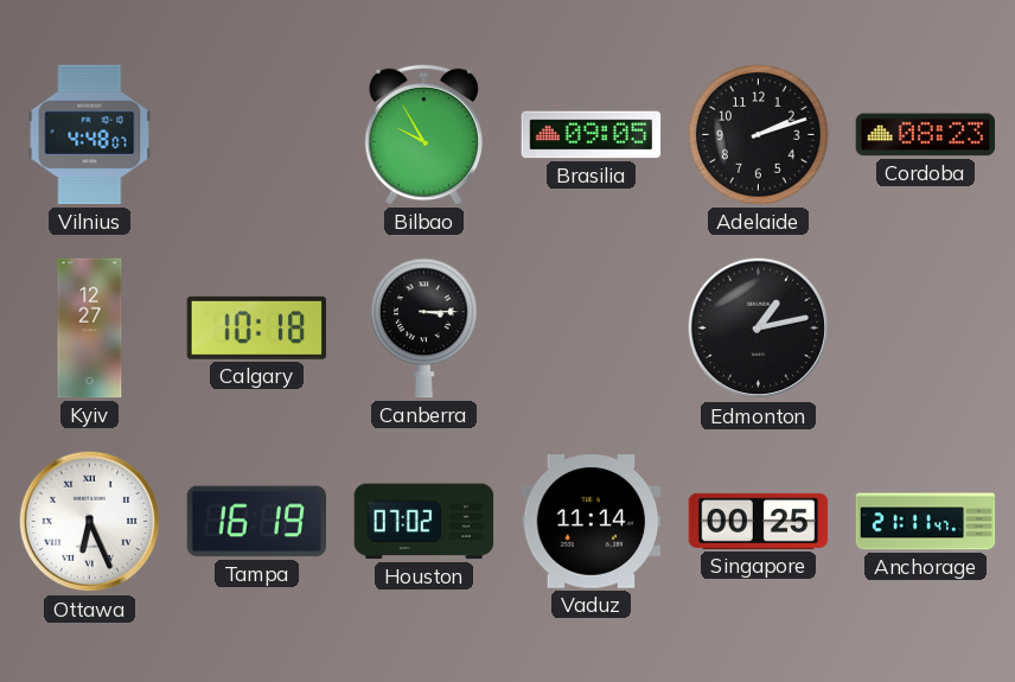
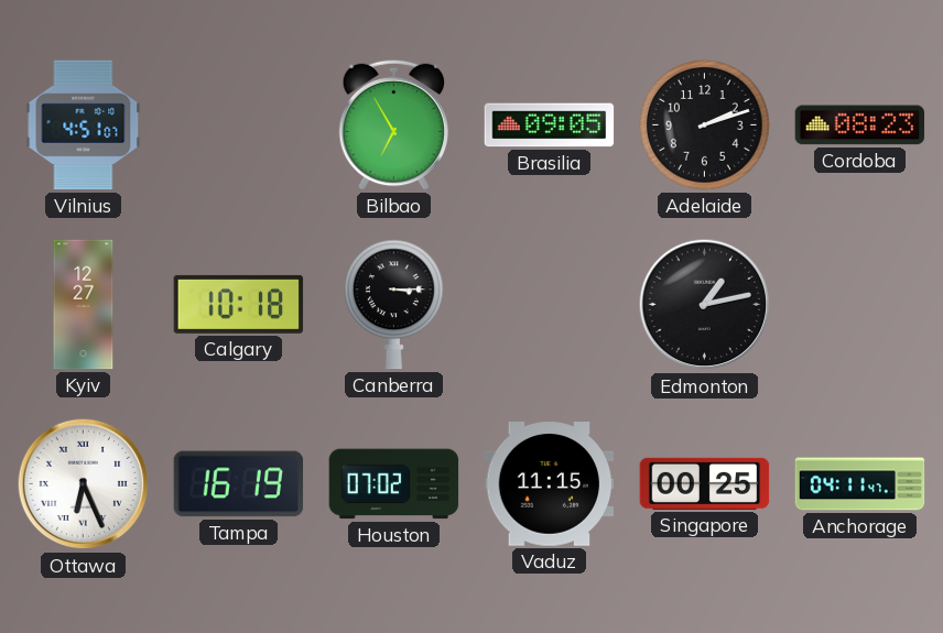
Vilnius: 4:48 -> 4:51 (84, 125)
Bilbao: 9:55 -> 6:55 (394, 124)
Vaduz: 11:14 -> 11:15 (550, 484)
Anchorage: 21:11 -> 04:11 (860, 484)
